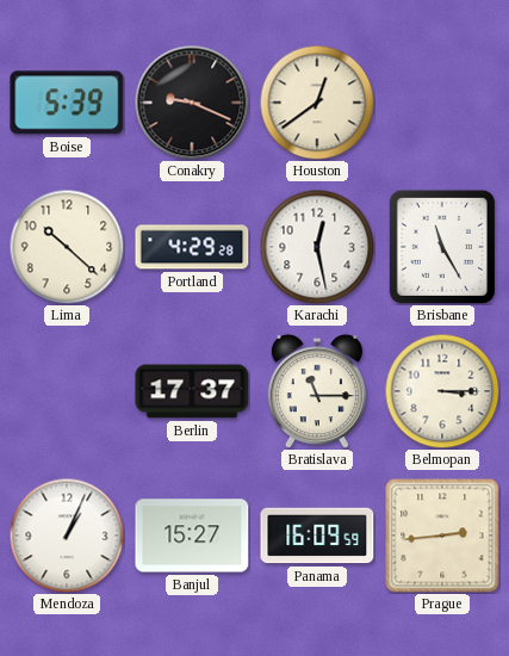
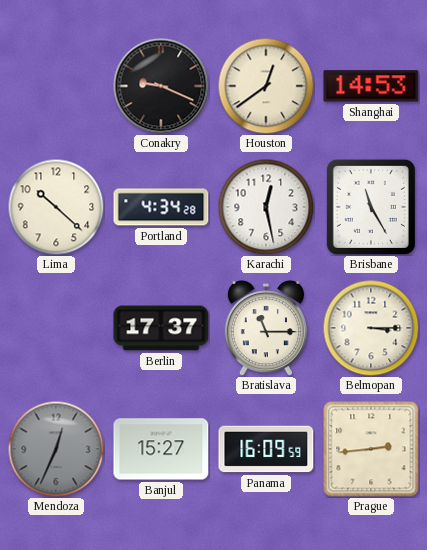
Boise: 5:39 -> none (67, 103)
Shanghai: none -> 14:53 (371, 86)
Portland: 4:29 -> 4:34 (161, 207)
Mendoza: 1:04 -> 12:34 (56, 449)
Mendoza dial: white -> grey (56, 449)
